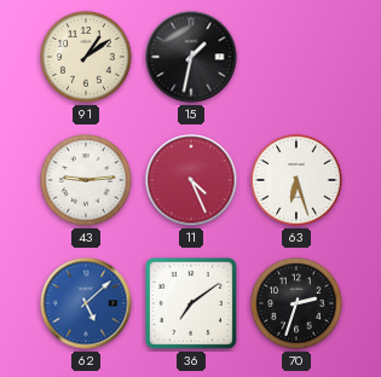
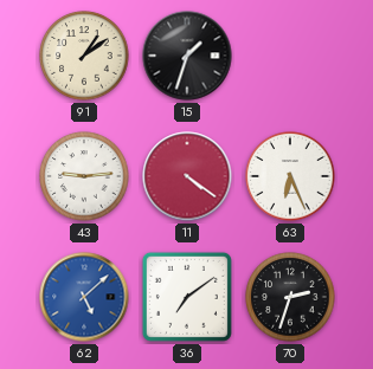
15: 1:32 -> 1:33 (187, 56)
11: 4:26 -> 4:21 (187, 176)
63: 6:27 -> 6:26 (290, 176)
